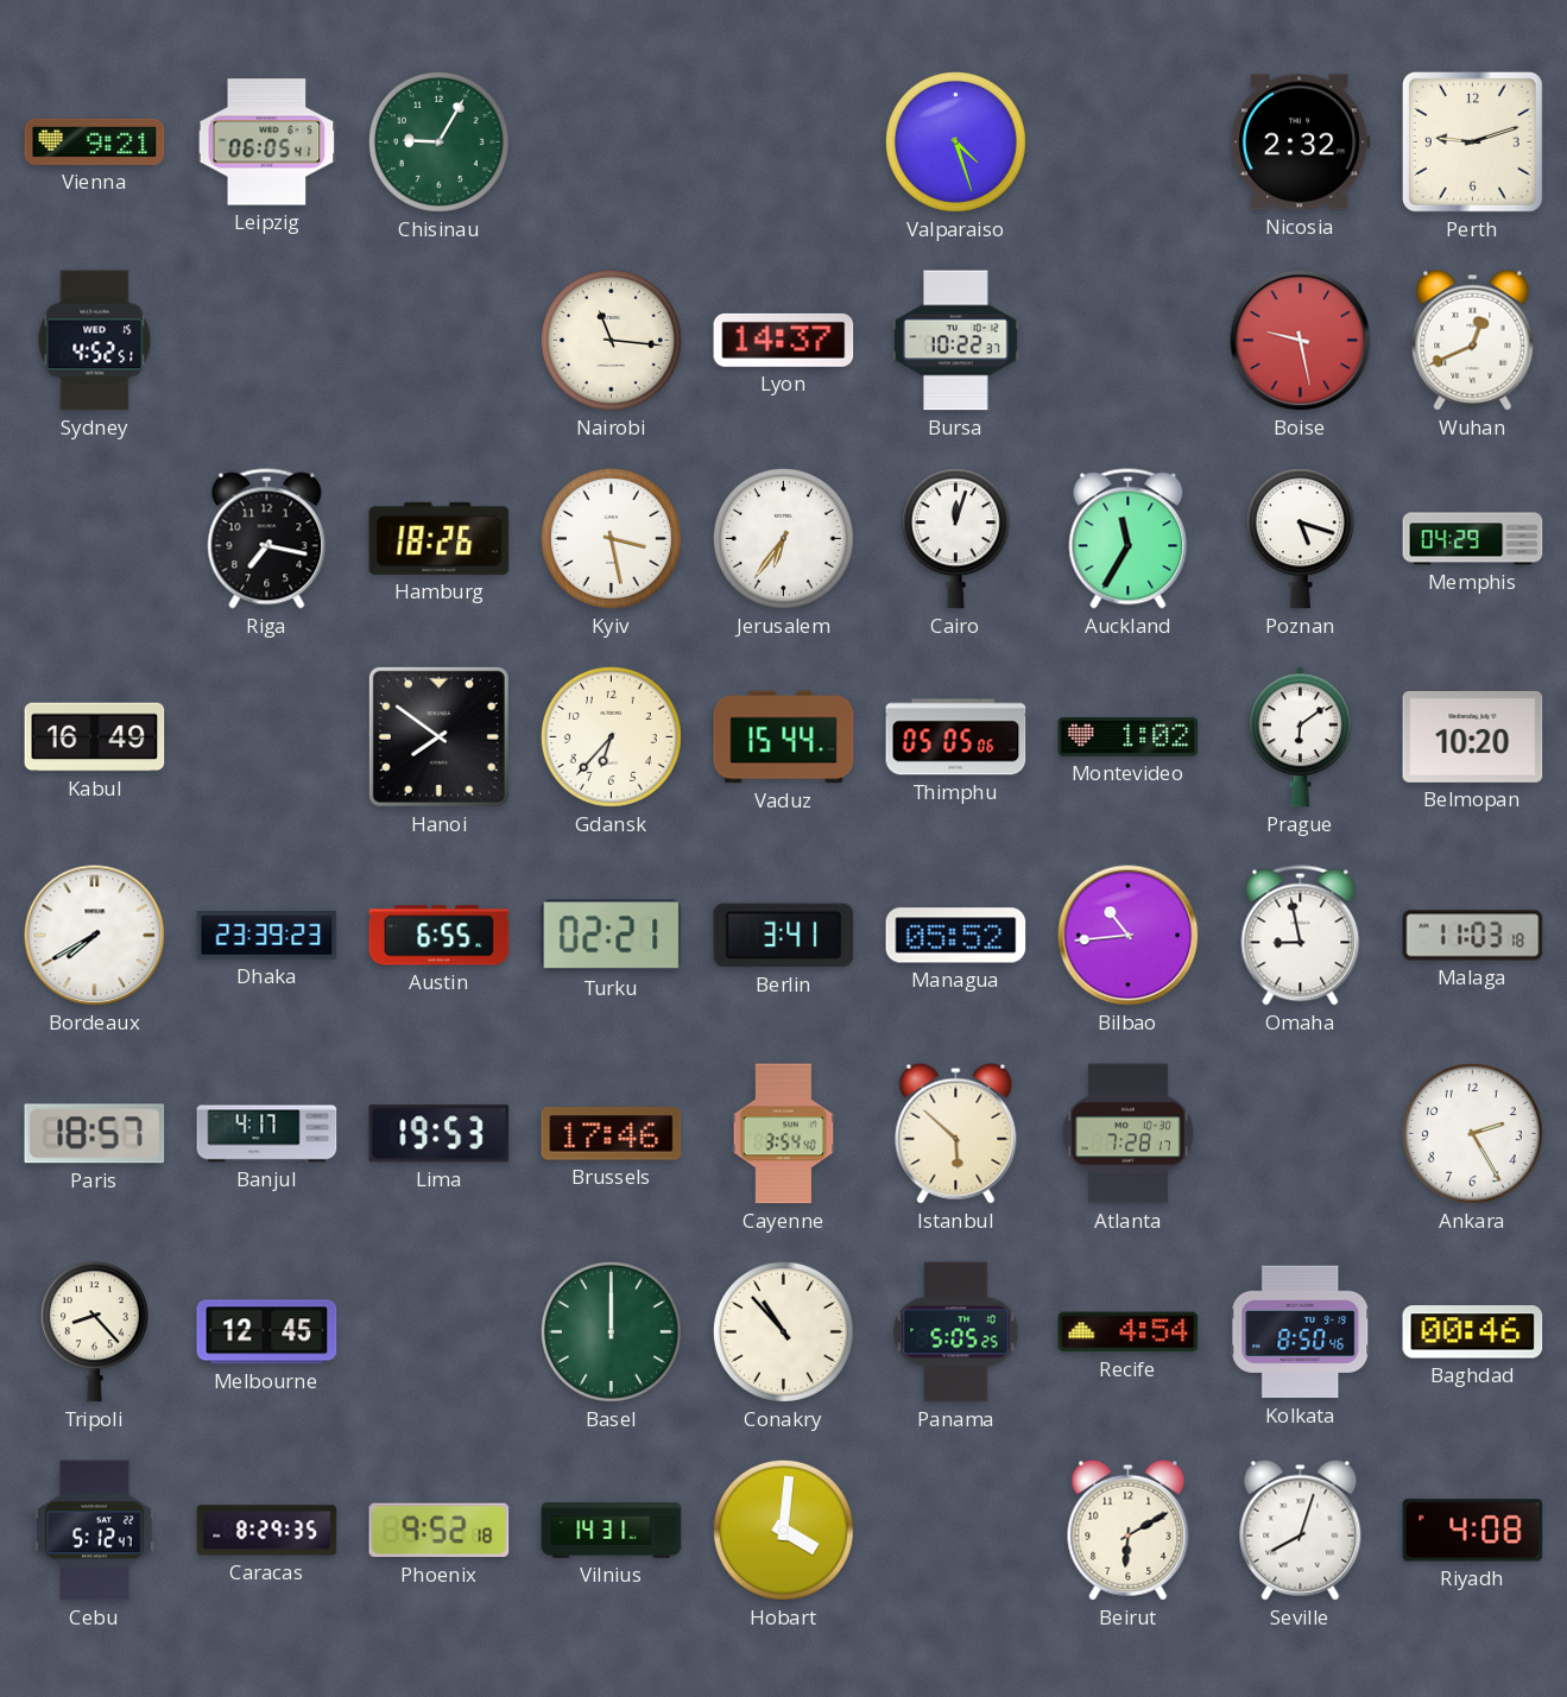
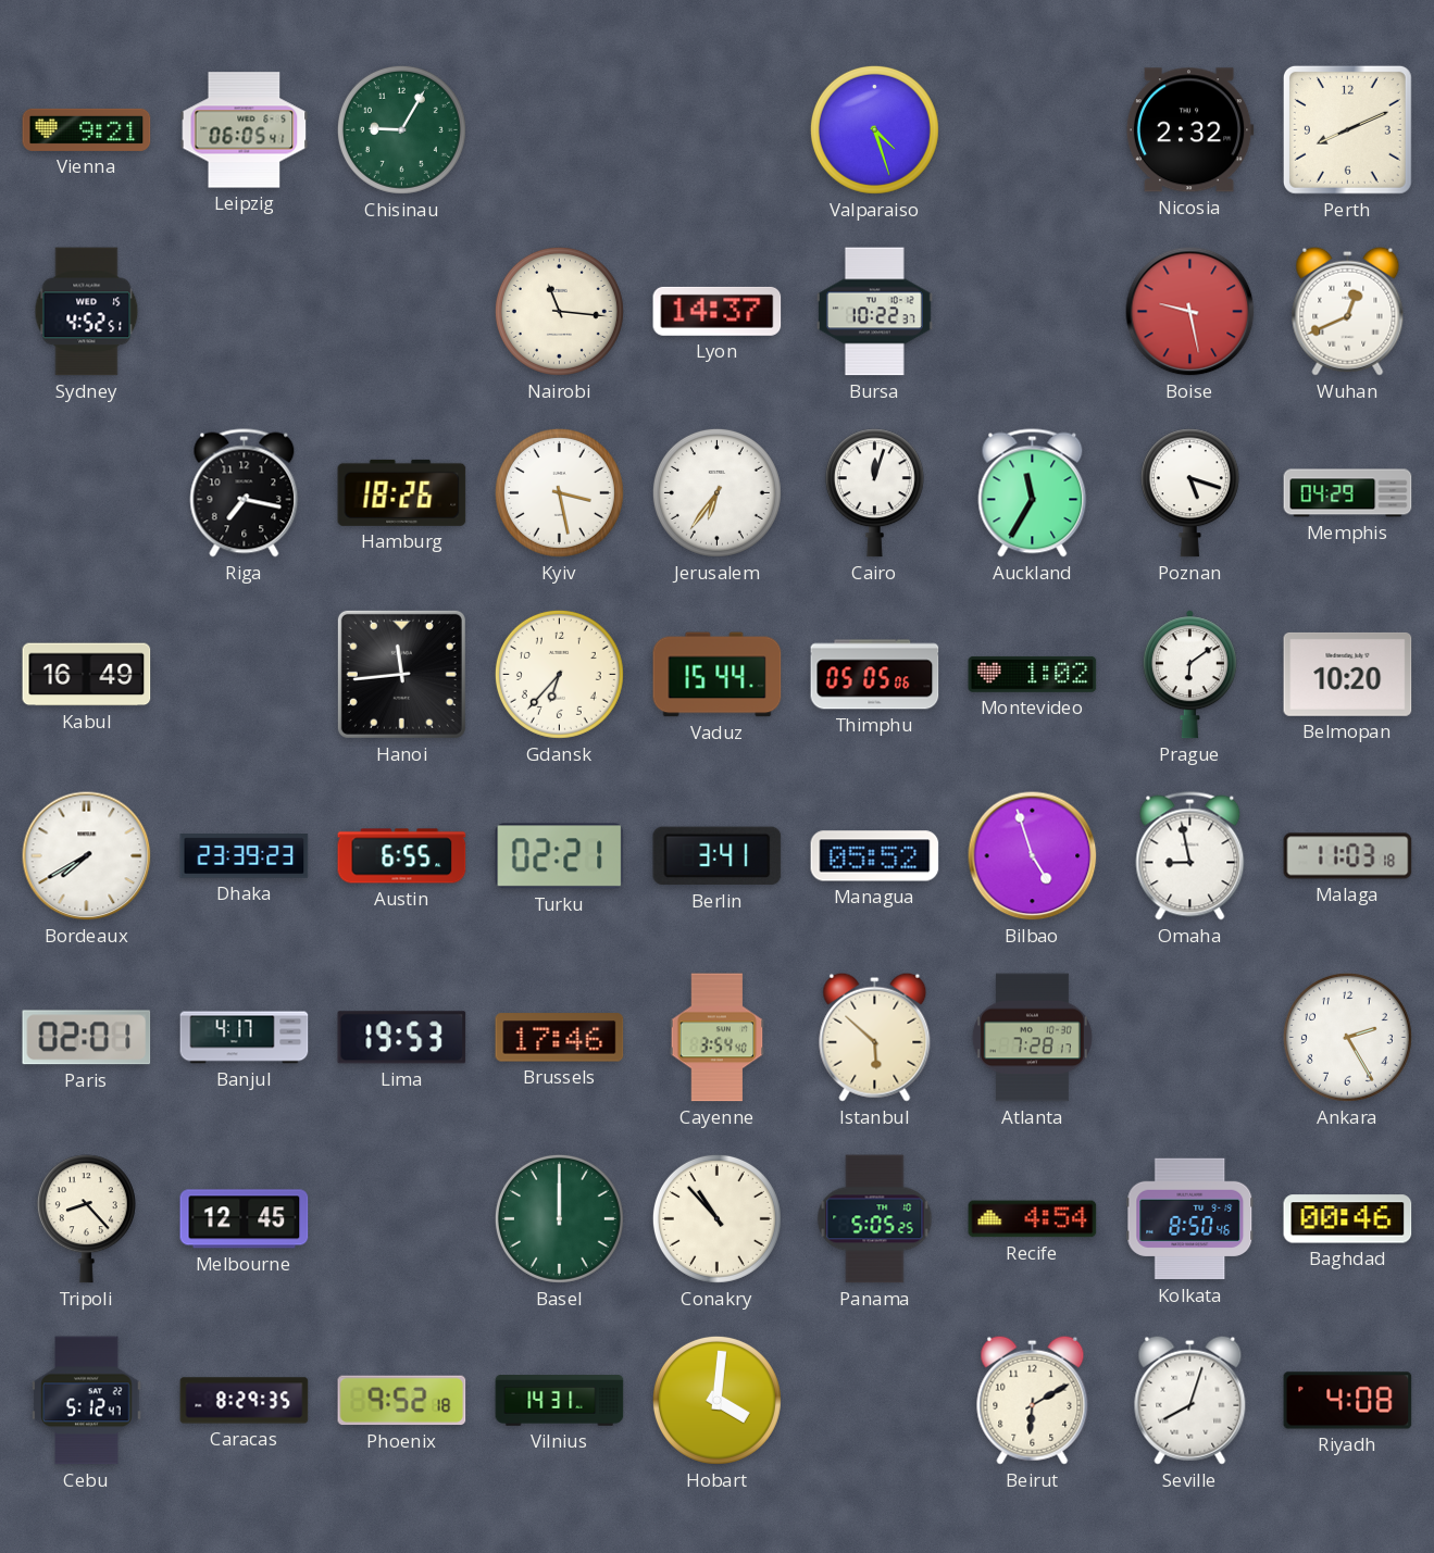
Perth: 9:12 -> 8:11 (1347, 129)
Hanoi: 7:51 -> 11:44 (401, 674)
Bilbao: 10:44 -> 4:57 (1033, 856)
Paris: 18:57 -> 02:01 (87, 1038)
